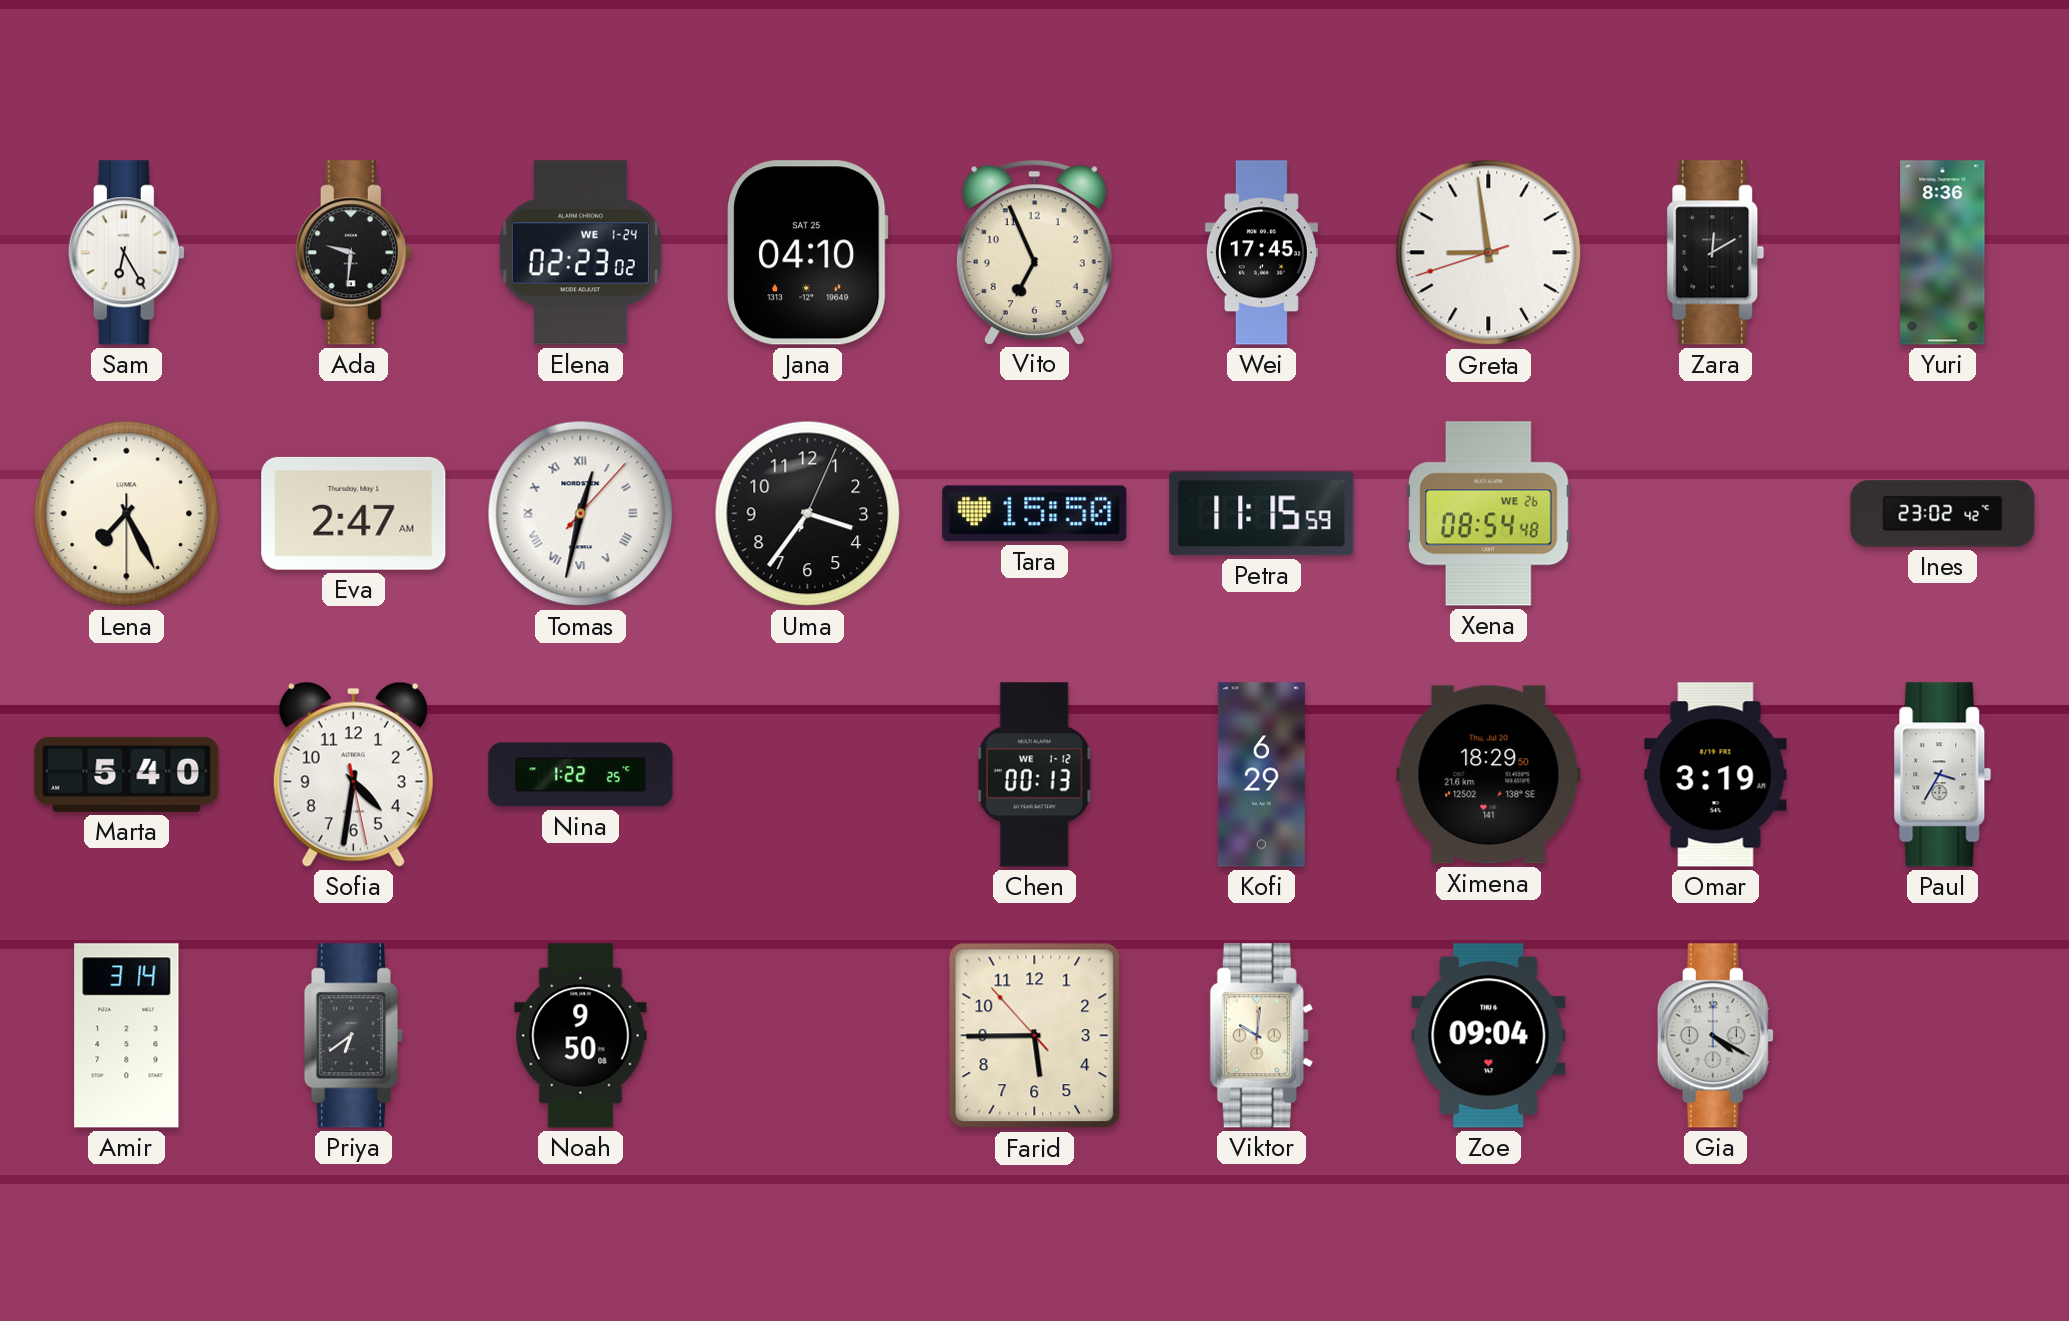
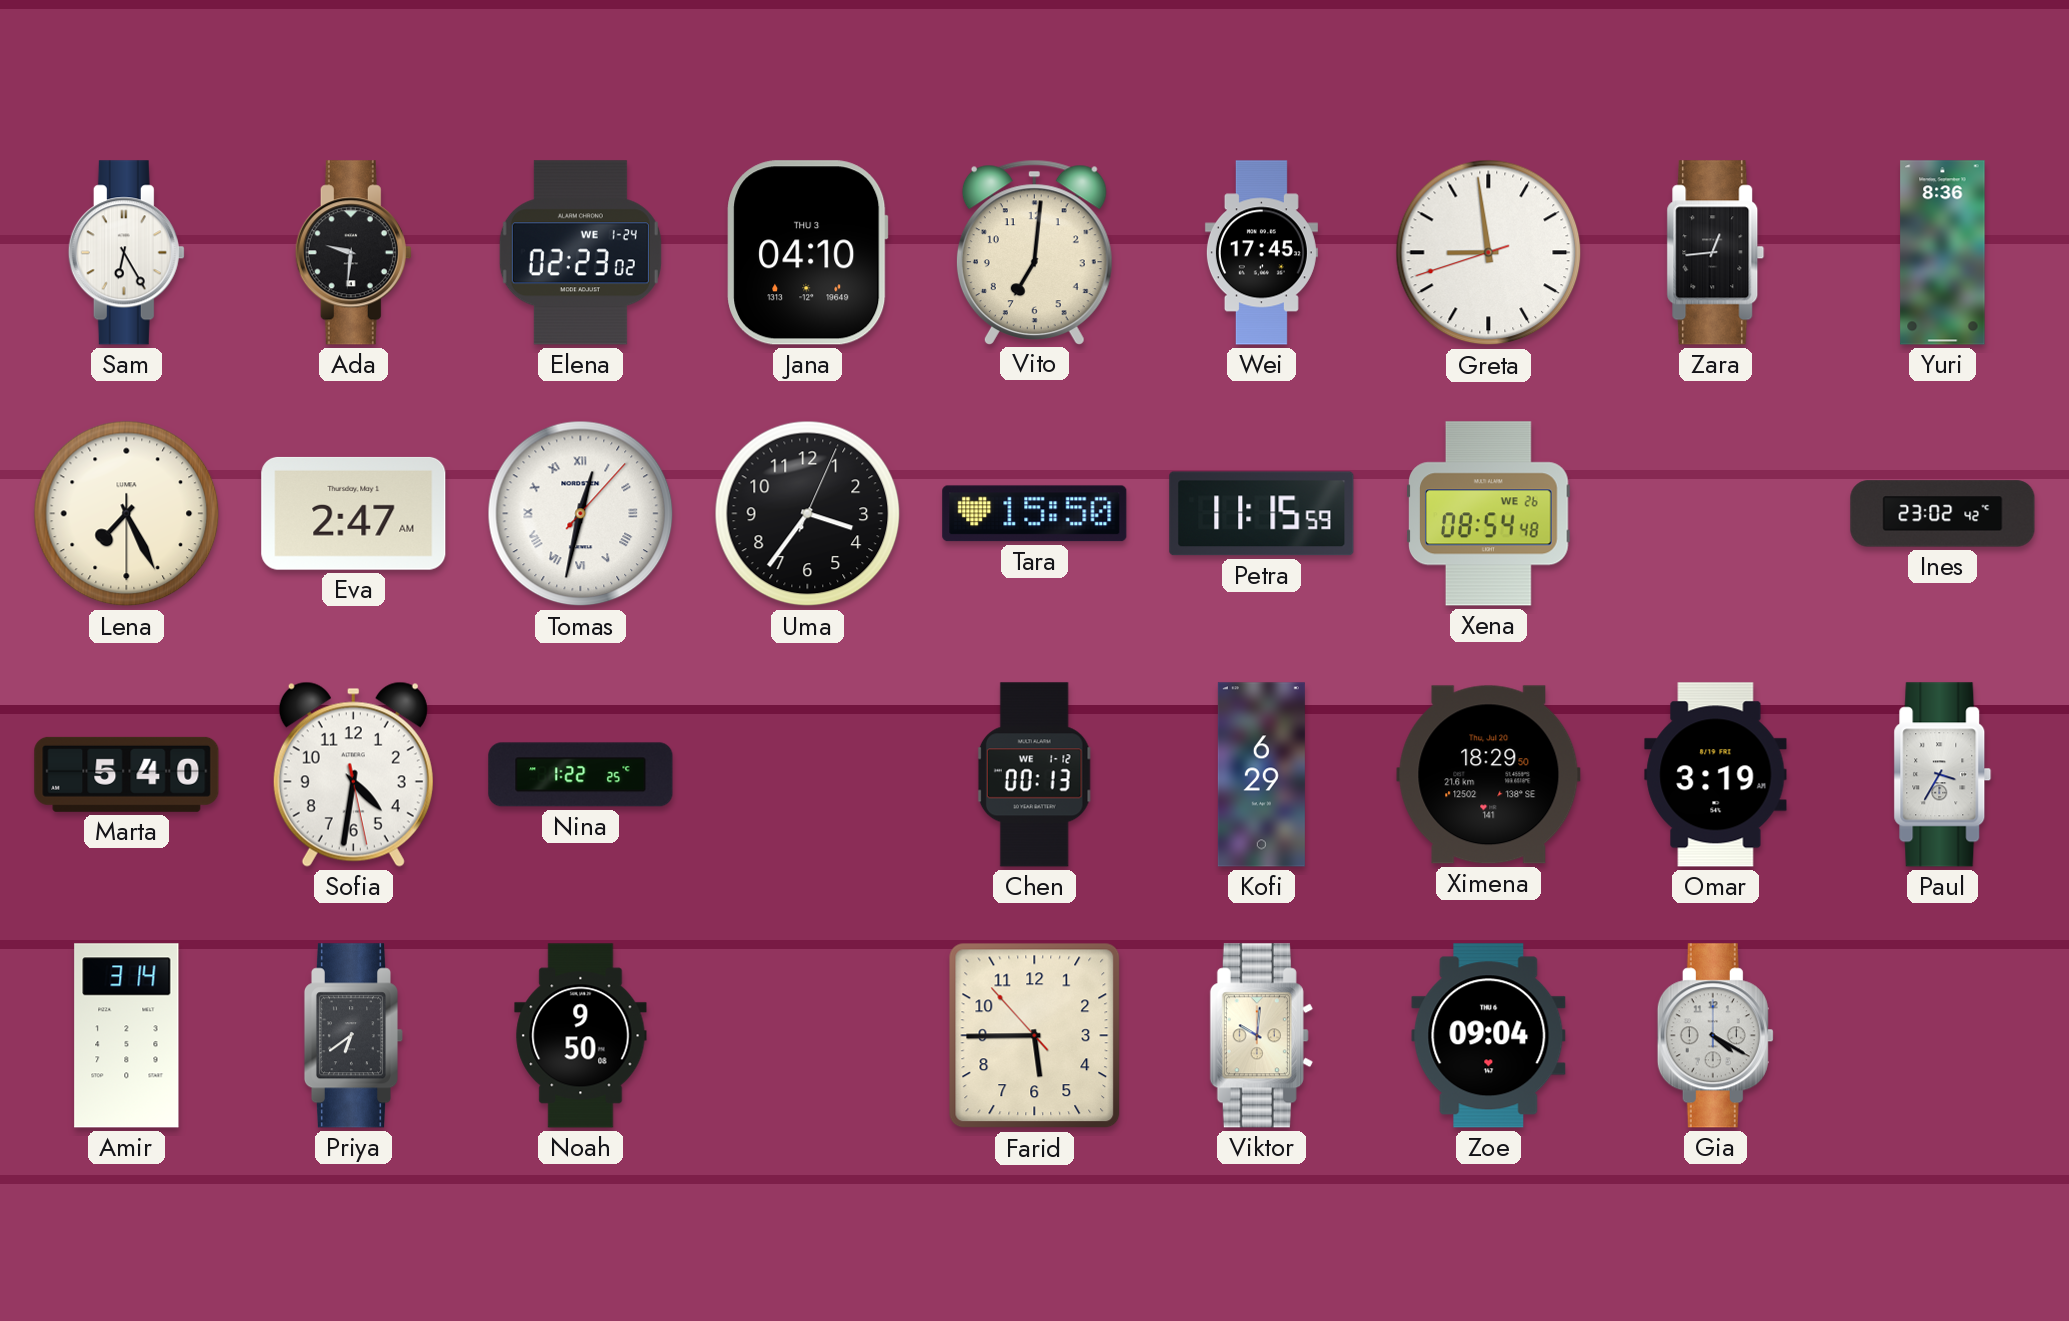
Jana date: SAT 25 -> THU 3 (808, 253)
Vito: 6:56 -> 7:01 (1034, 252)
Zara: 12:10 -> 12:44 (1716, 253)
